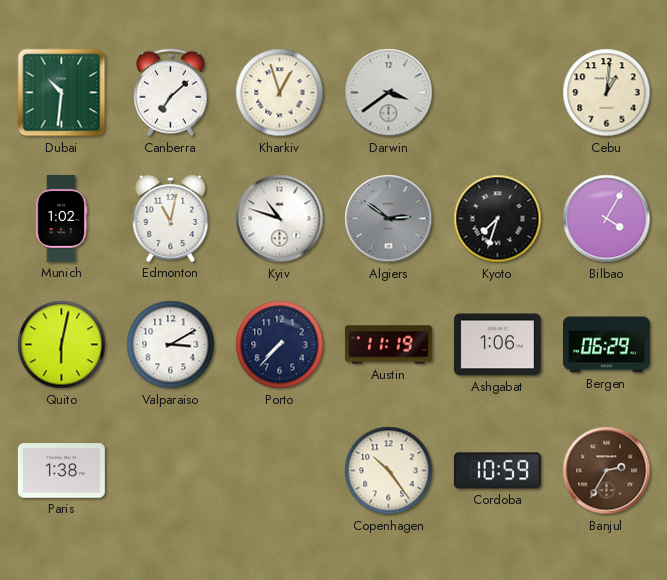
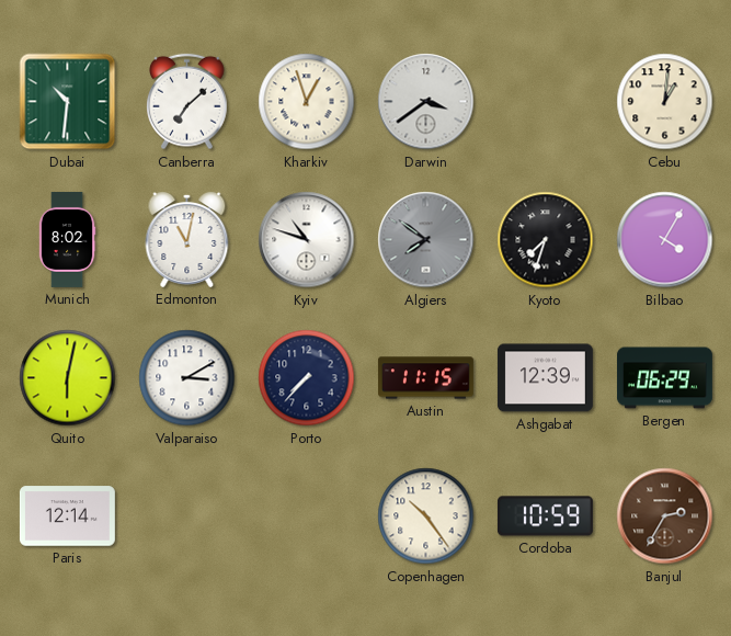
Munich: 1:02 -> 8:02 (67, 239)
Algiers: 2:51 -> 7:51 (426, 240)
Austin: 11:19 -> 11:15 (425, 378)
Ashgabat: 1:06 -> 12:39 (545, 378)
Paris: 1:38 -> 12:14 (67, 516)
